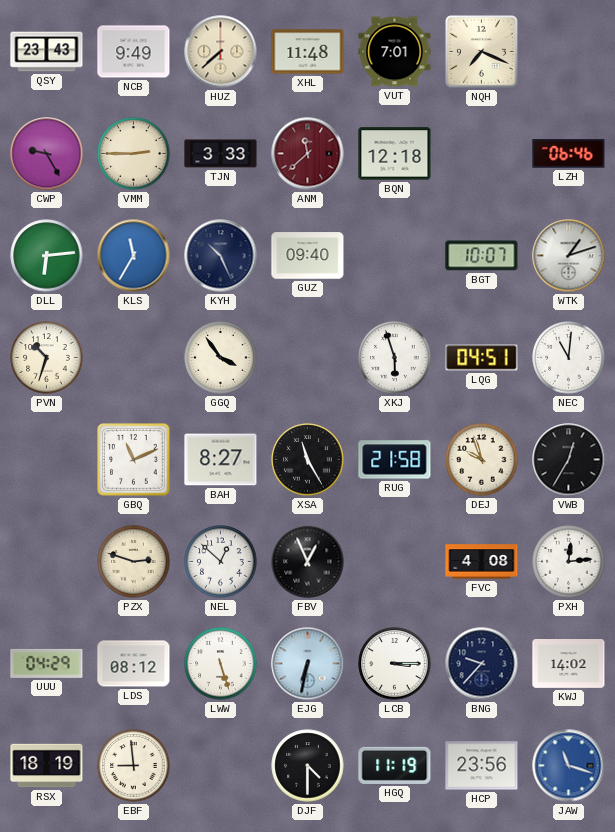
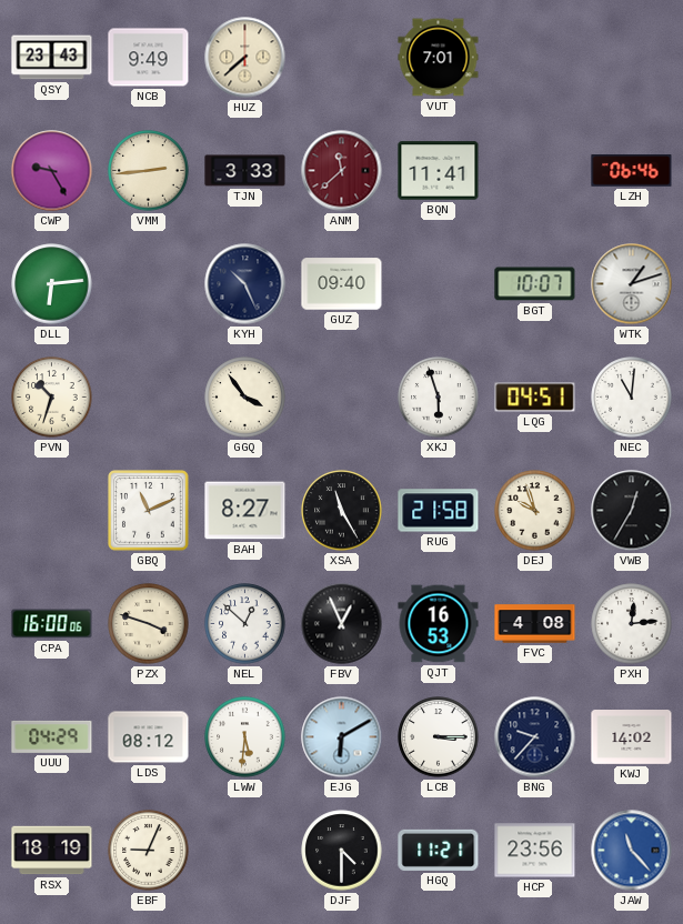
XHL: 11:48 -> none (308, 52)
NQH: 7:19 -> none (482, 52)
VMM: 2:45 -> 2:44 (149, 171)
BQN: 12:18 -> 11:41 (439, 171)
KLS: 11:35 -> none (134, 256)
CPA: none -> 16:00 (52, 624)
PZX: 2:48 -> 3:48 (149, 624)
QJT: none -> 16:53 (439, 624)
LWW: 5:27 -> 5:31 (245, 737)
EJG: 6:32 -> 6:10 (342, 737)
EBF: 8:59 -> 9:04 (149, 851)
HGQ: 11:19 -> 11:21 (439, 850)
JAW: 11:18 -> 11:23 (632, 851)
